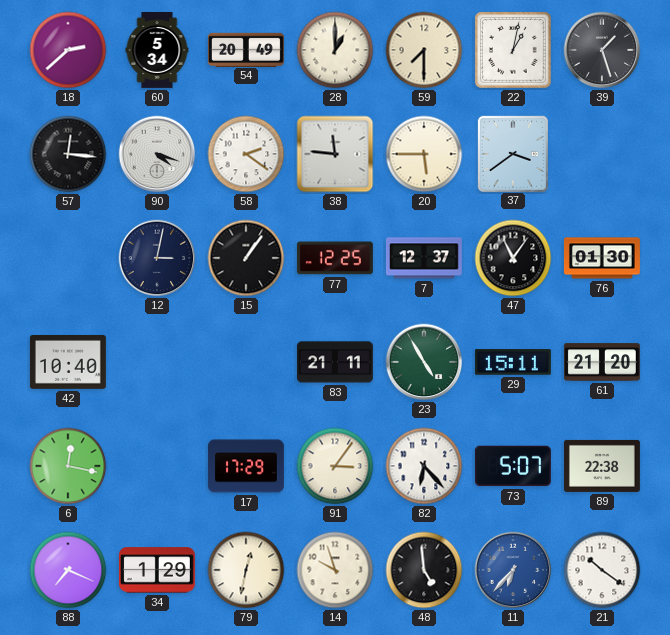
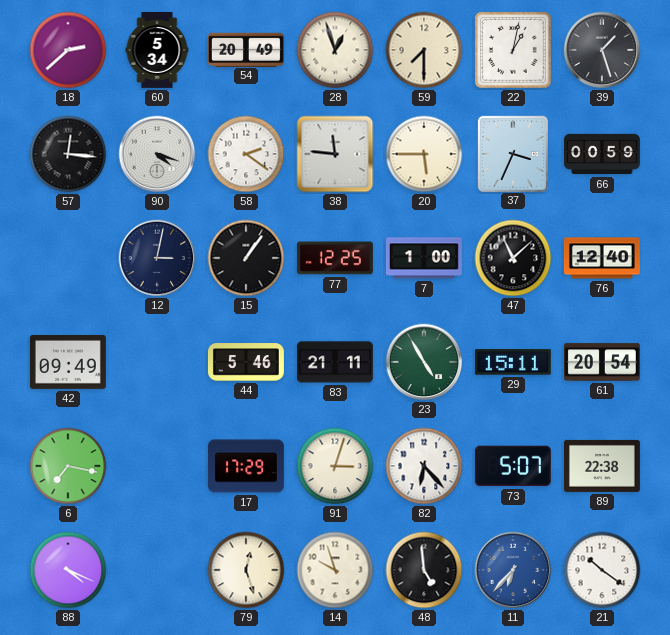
28: 1:00 -> 12:57 (335, 50)
37: 3:39 -> 3:34 (513, 153)
66: none -> 00:59 (602, 154)
7: 12:37 -> 1:00 (424, 258)
47: 11:06 -> 11:08 (513, 258)
76: 01:30 -> 12:40 (602, 258)
42: 10:40 -> 09:49 (68, 362)
44: none -> 5:46 (246, 362)
61: 21:20 -> 20:54 (602, 362)
6: 12:17 -> 7:17 (68, 466)
91: 3:06 -> 3:03 (335, 466)
88: 7:19 -> 4:19 (68, 570)
34: 1:29 -> none (157, 570)
79: 12:32 -> 12:27 (246, 570)
